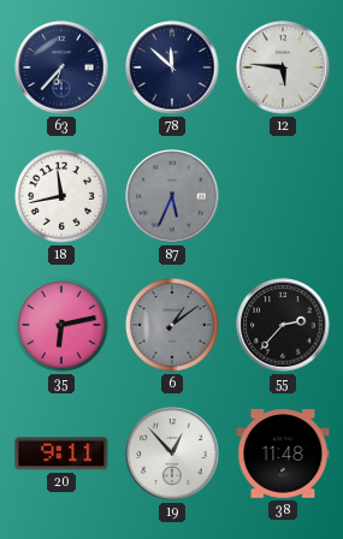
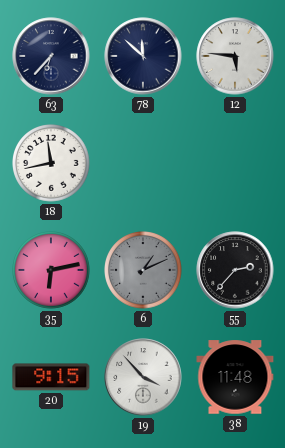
87: 5:34 -> none (172, 196)
6: 1:09 -> 1:11 (143, 270)
20: 9:11 -> 9:15 (51, 377)
19: 12:53 -> 3:53 (143, 377)
